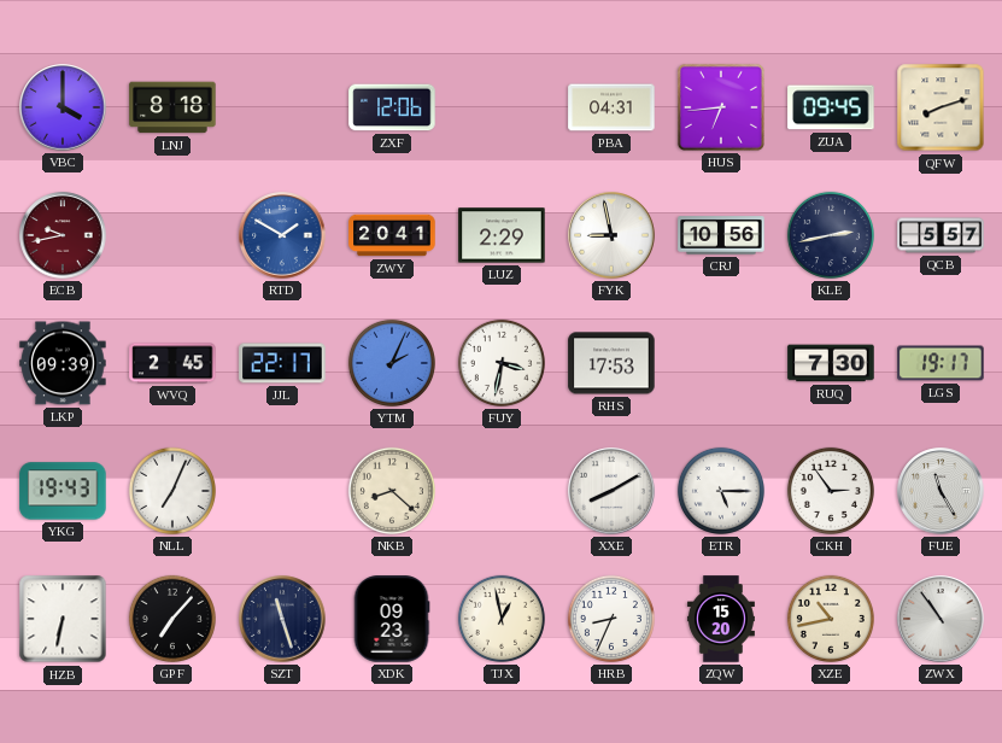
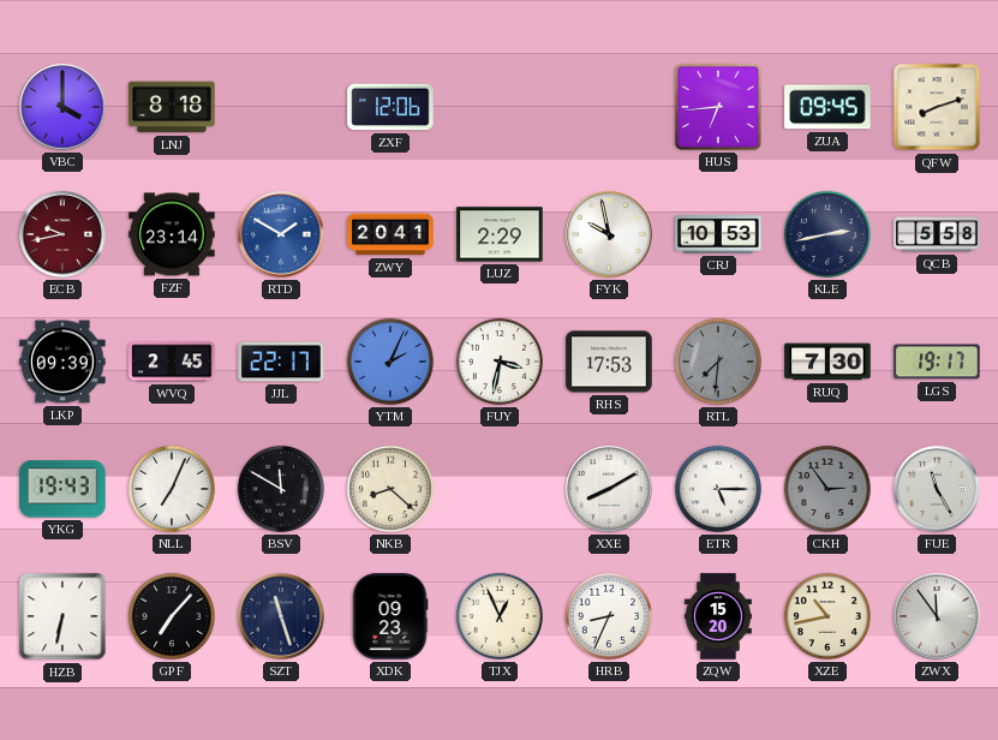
PBA: 04:31 -> none (611, 107)
FZF: none -> 23:14 (172, 234)
FYK: 8:58 -> 9:58 (609, 234)
CRJ: 10:56 -> 10:53 (718, 234)
QCB: 5:57 -> 5:58 (937, 234)
RTL: none -> 7:31 (718, 362)
BSV: none -> 11:50 (281, 489)
CKH dial: white -> grey (827, 489)
TJX: 12:58 -> 12:56 (500, 616)
ZWX: 10:54 -> 11:54 (937, 616)
